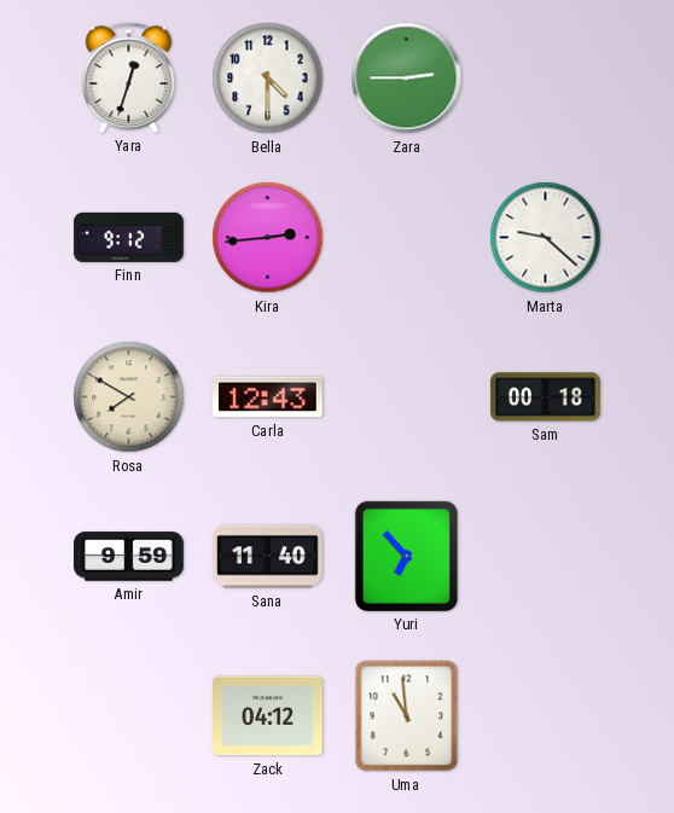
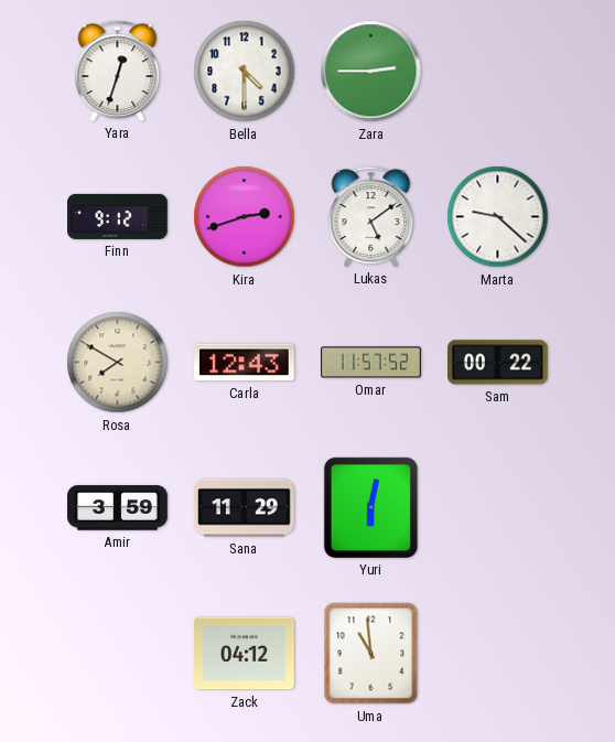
Kira: 2:44 -> 2:42 (245, 217)
Lukas: none -> 5:09 (371, 216)
Omar: none -> 11:57 (371, 363)
Sam: 00:18 -> 00:22 (498, 363)
Amir: 9:59 -> 3:59 (118, 508)
Sana: 11:40 -> 11:29 (245, 508)
Yuri: 6:53 -> 6:02 (370, 507)
